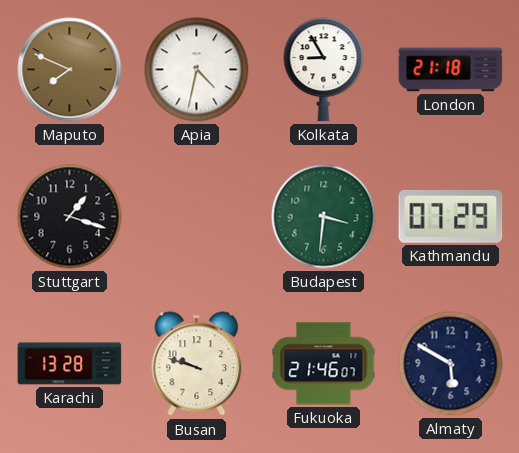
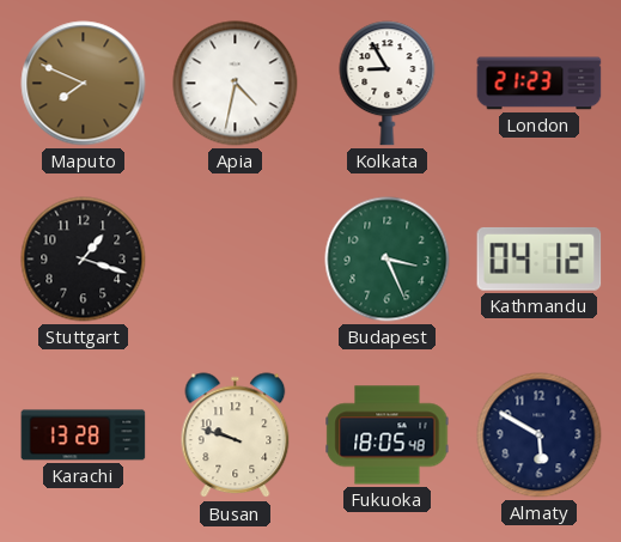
London: 21:18 -> 21:23 (540, 84)
Budapest: 3:31 -> 3:26 (388, 260)
Kathmandu: 07:29 -> 04:12 (540, 260)
Fukuoka: 21:46 -> 18:05 (388, 436)
